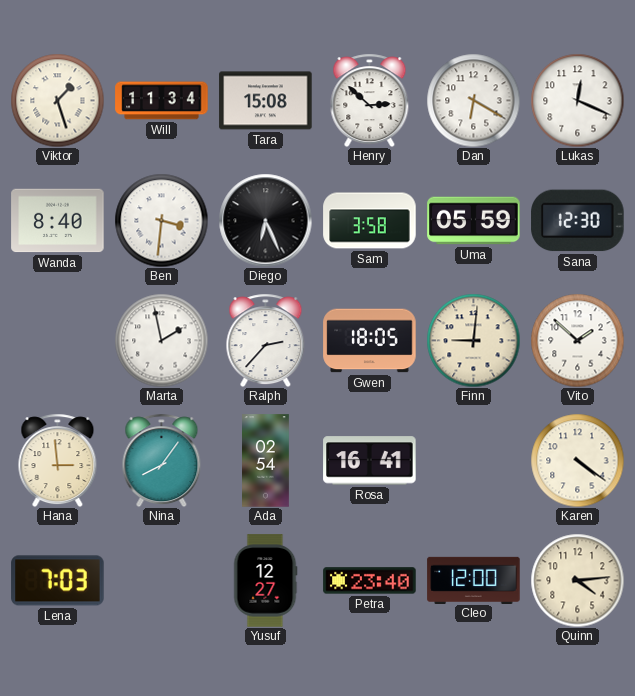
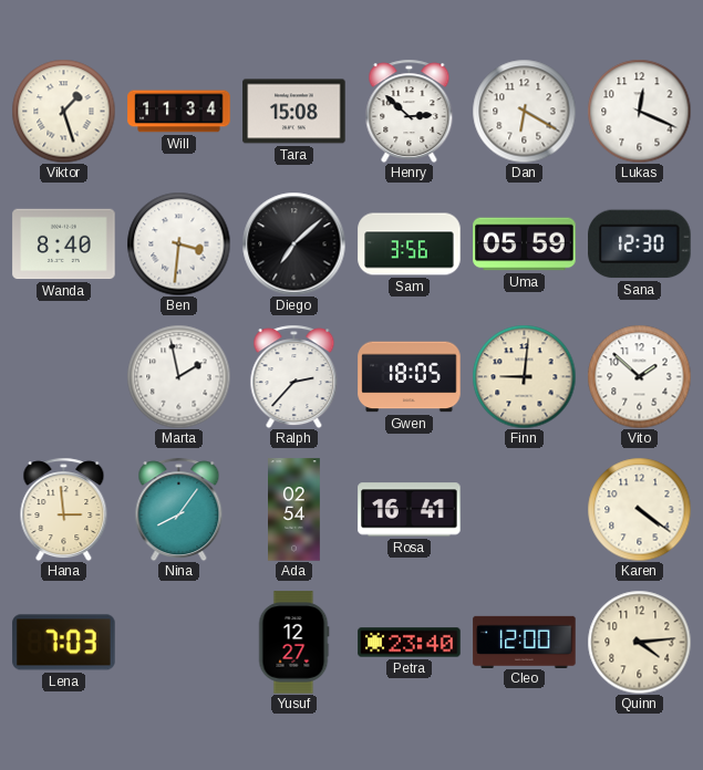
Diego: 6:26 -> 7:08 (293, 243)
Sam: 3:58 -> 3:56 (410, 244)
